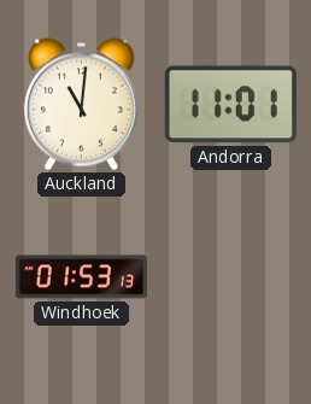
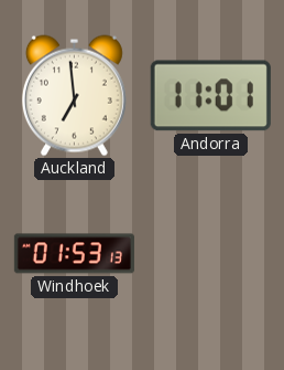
Auckland: 11:01 -> 6:59 (74, 96)
